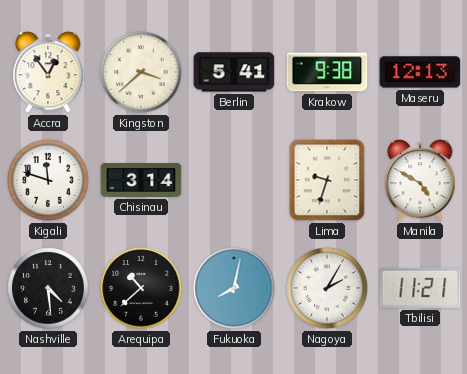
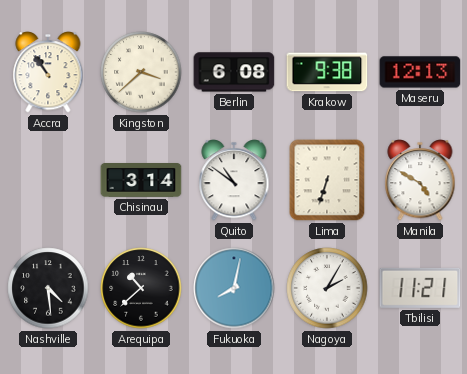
Accra: 12:54 -> 10:54 (48, 72)
Berlin: 5:41 -> 6:08 (234, 72)
Kigali: 11:48 -> none (48, 180)
Quito: none -> 10:51 (234, 180)
Lima: 9:33 -> 6:33 (327, 180)
